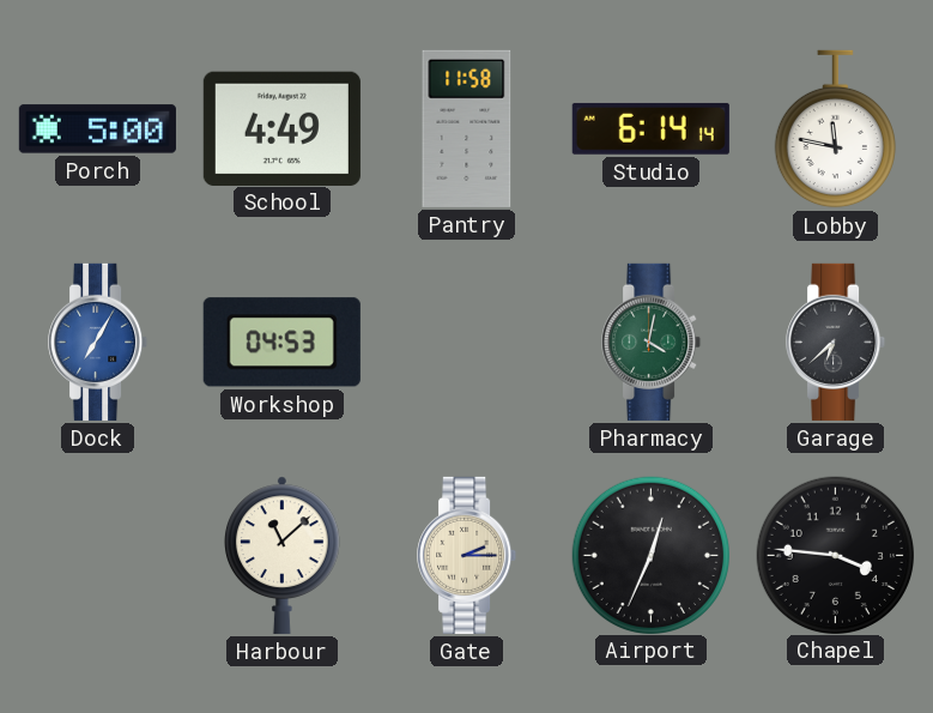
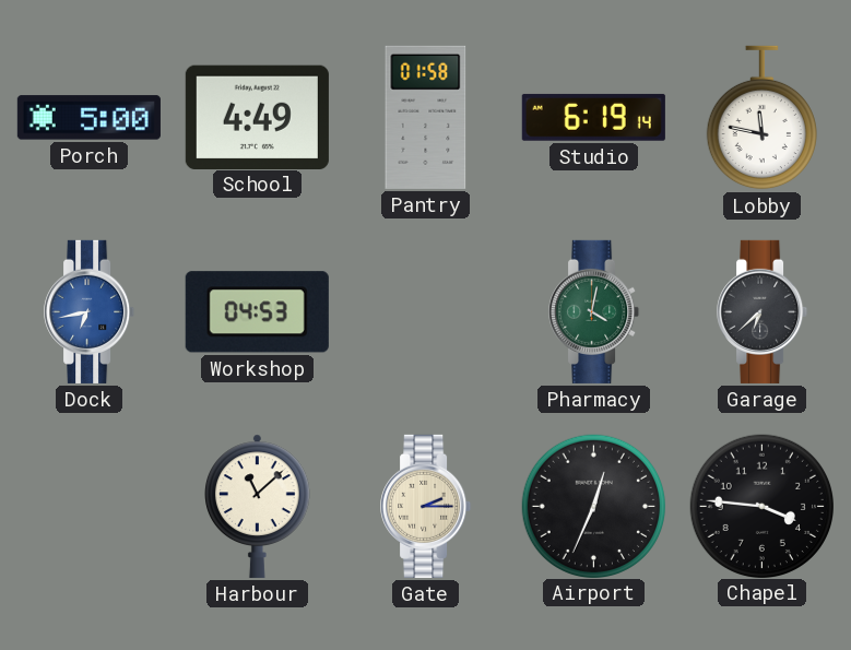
Pantry: 11:58 -> 01:58 (426, 117)
Studio: 6:14 -> 6:19 (593, 117)
Dock: 7:05 -> 6:43 (90, 311)
